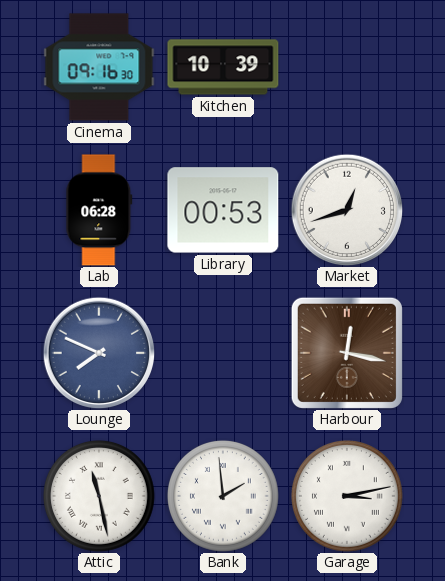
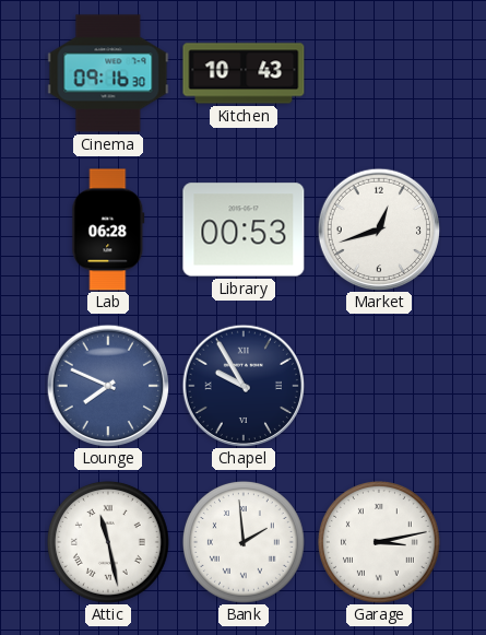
Kitchen: 10:39 -> 10:43 (244, 73)
Chapel: none -> 9:55 (244, 386)
Harbour: 12:17 -> none (347, 353)
